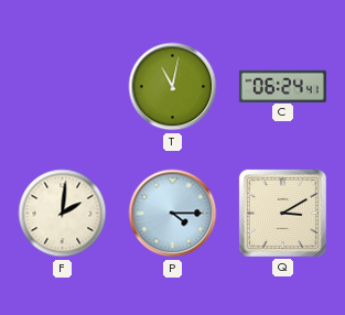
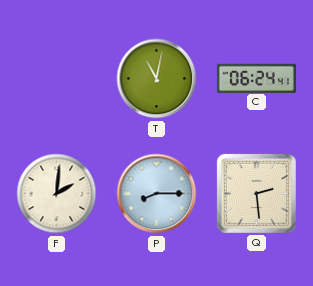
P: 4:15 -> 8:15 (157, 194)
Q: 3:10 -> 2:29 (256, 193)
